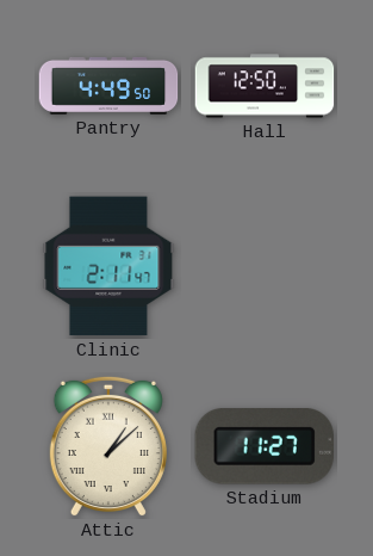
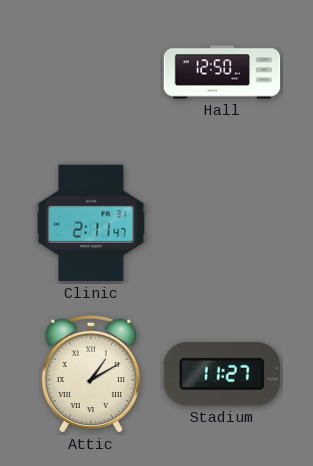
Pantry: 4:49 -> none (108, 86)
Attic: 1:08 -> 1:10 (91, 374)
